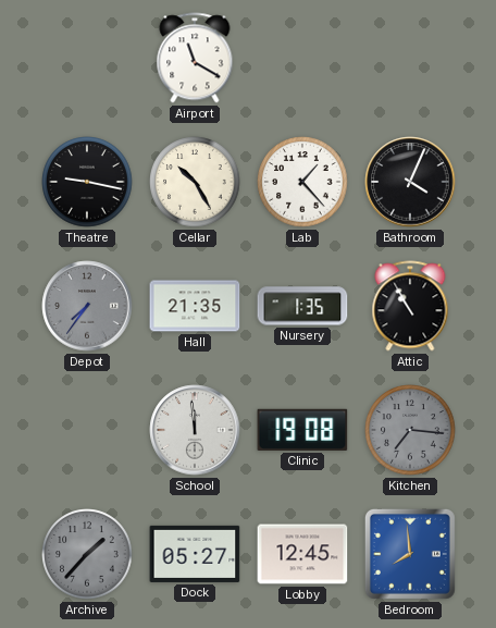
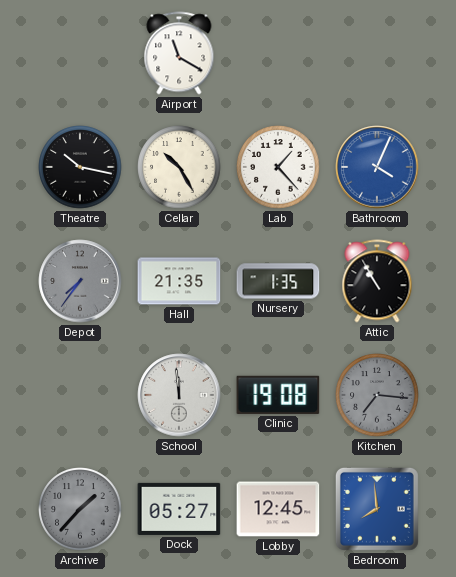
Theatre: 9:17 -> 10:17 (80, 167)
Bathroom dial: black -> blue (377, 167)
